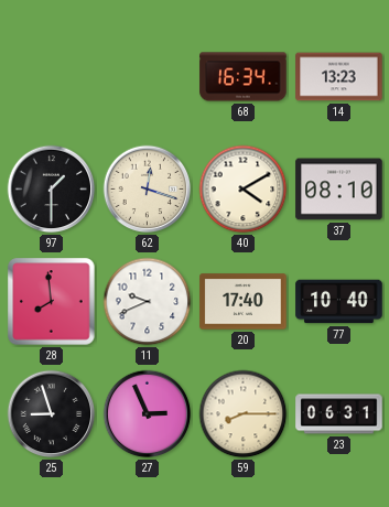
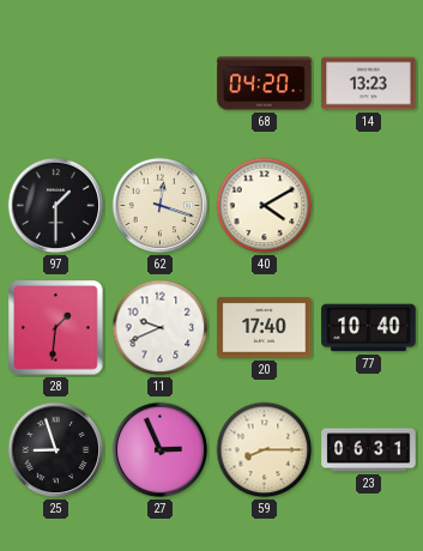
68: 16:34 -> 04:20 (265, 84)
37: 08:10 -> none (339, 190)
28: 7:59 -> 1:31 (56, 328)
